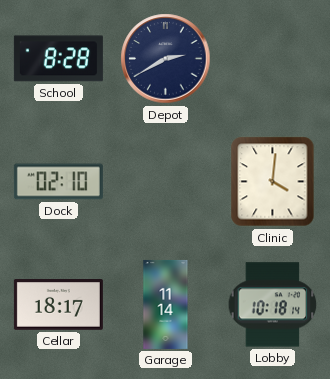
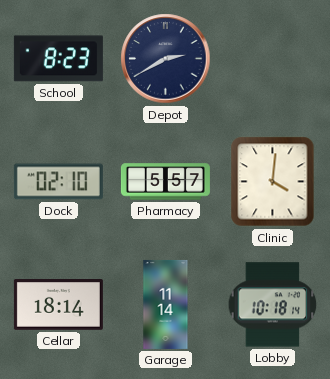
School: 8:28 -> 8:23 (58, 59)
Pharmacy: none -> 5:57 (165, 182)
Cellar: 18:17 -> 18:14 (58, 305)
